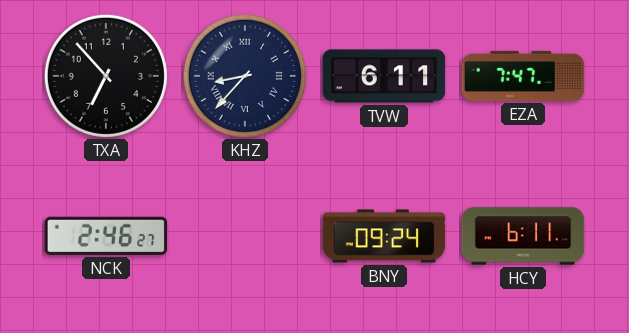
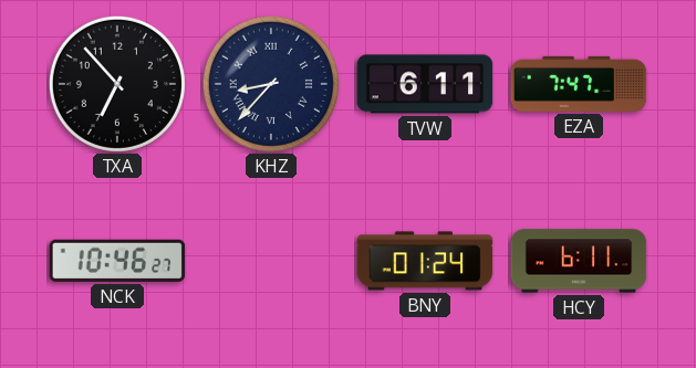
NCK: 2:46 -> 10:46 (117, 261)
BNY: 09:24 -> 01:24 (425, 261)
